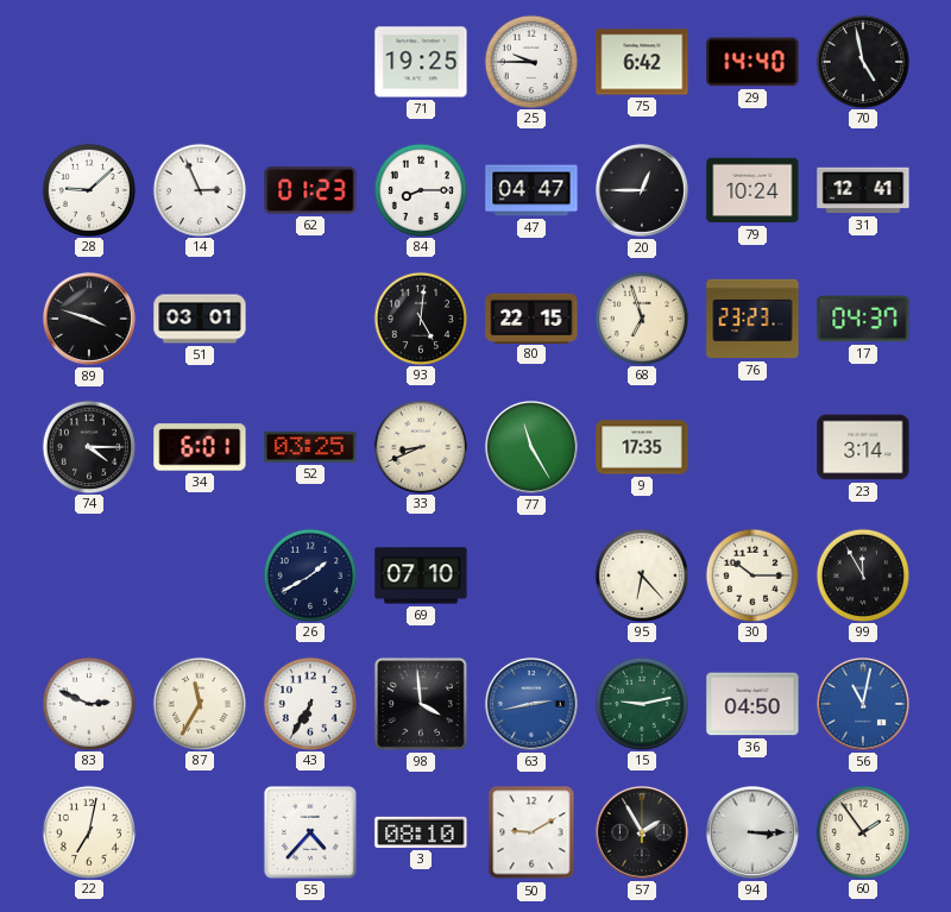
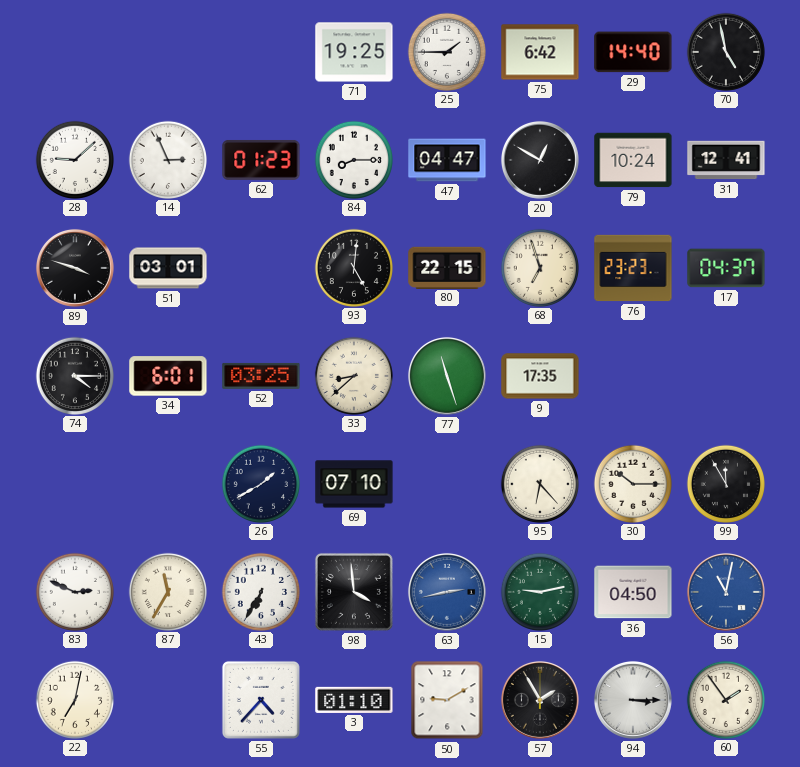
25: 9:45 -> 1:45 (446, 51)
20: 12:45 -> 12:50 (540, 160)
33: 8:41 -> 8:38 (353, 375)
77: 11:25 -> 11:27 (447, 376)
23: 3:14 -> none (863, 447)
3: 08:10 -> 01:10 (354, 700)
